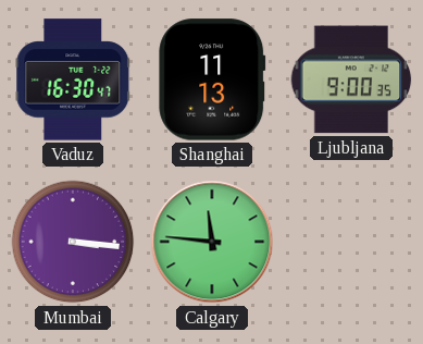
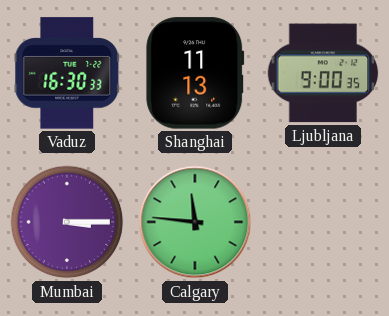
Vaduz: 16:30:47 -> 16:30:33 (67, 73)
Mumbai: 3:16 -> 3:15 (67, 222)
